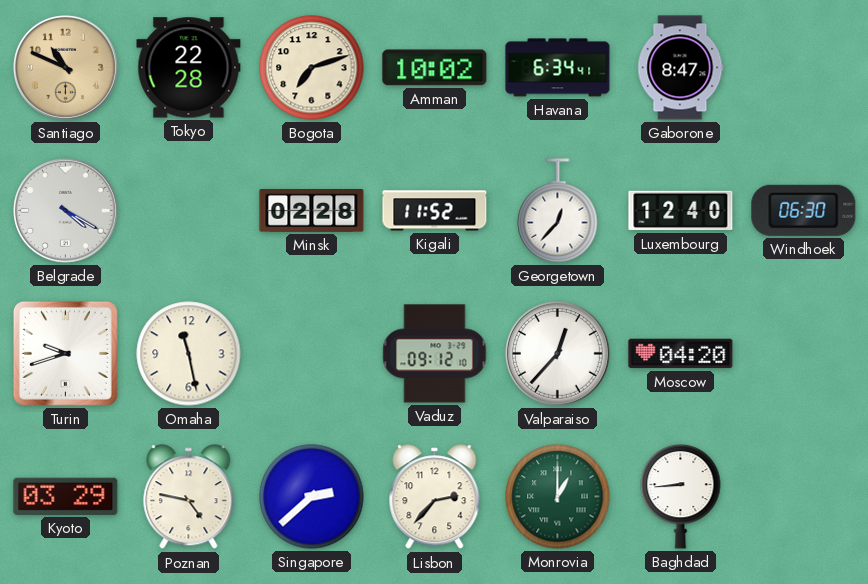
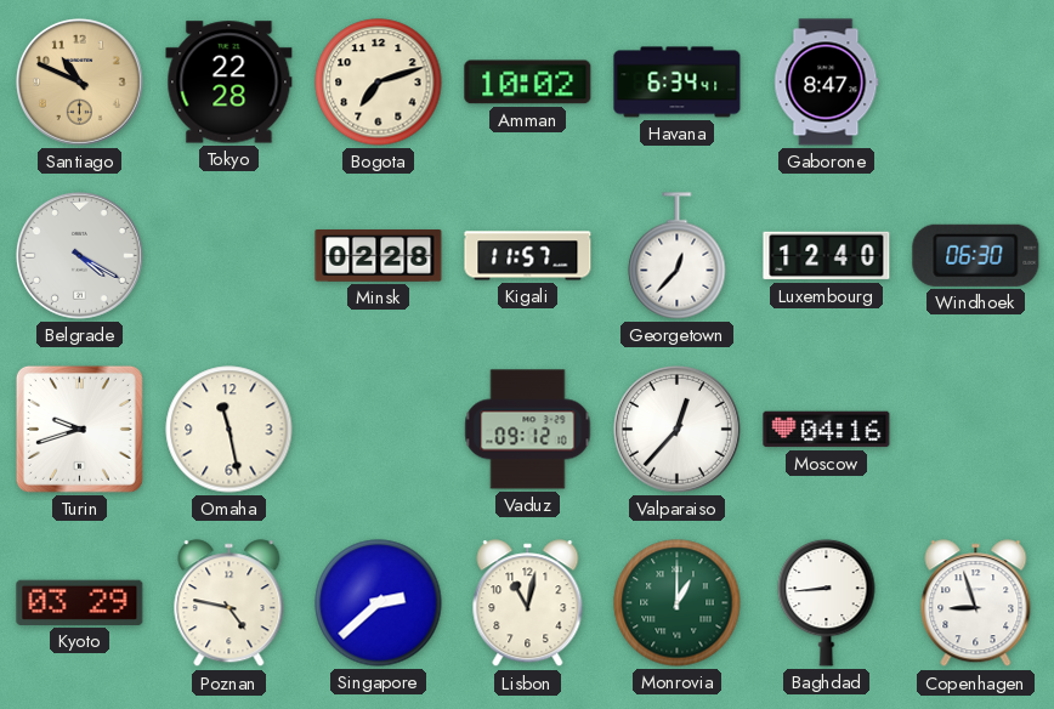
Kigali: 11:52 -> 11:57 (528, 256)
Moscow: 04:20 -> 04:16 (827, 430)
Lisbon: 2:37 -> 11:02 (528, 603)
Copenhagen: none -> 8:57 (976, 603)
